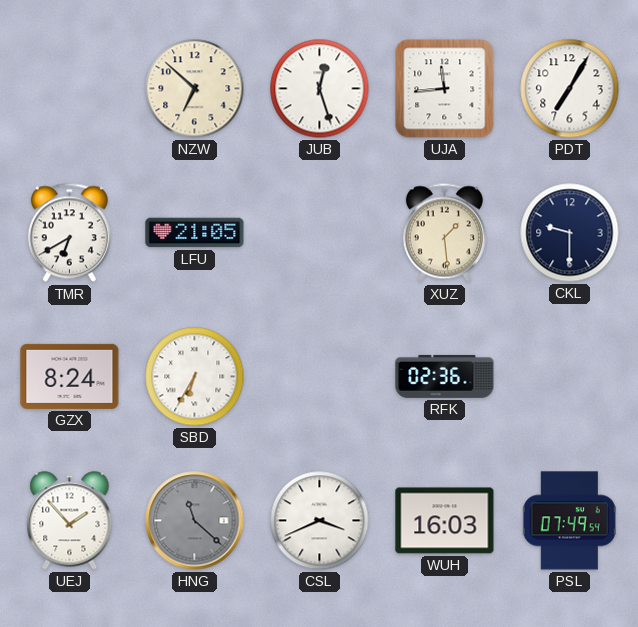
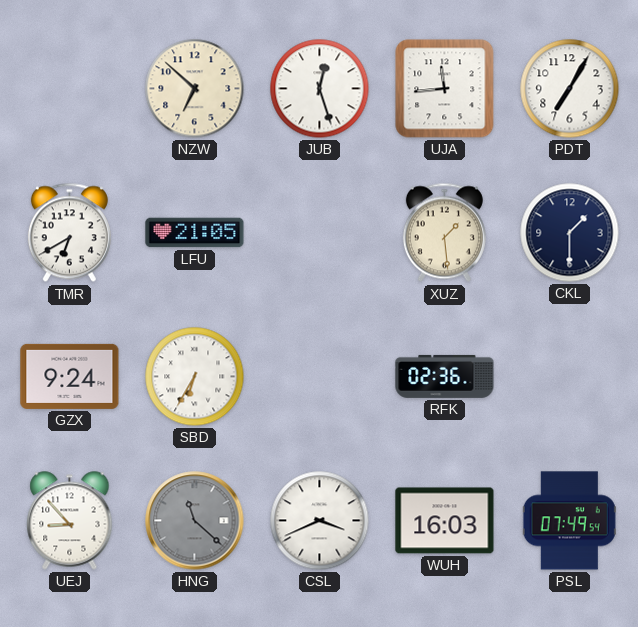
CKL: 9:30 -> 1:30 (570, 233)
GZX: 8:24 -> 9:24 (70, 376)
UEJ: 1:53 -> 8:53 (70, 521)
